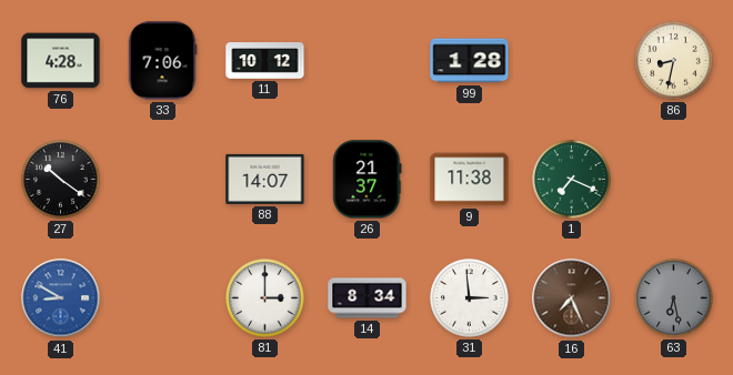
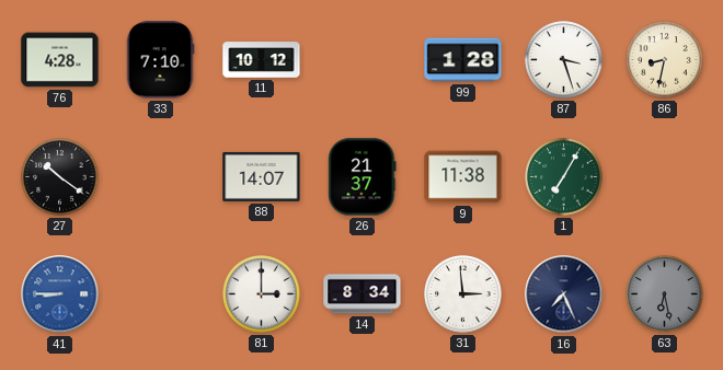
33: 7:06 -> 7:10 (160, 60)
87: none -> 3:27 (564, 60)
1: 7:19 -> 7:05 (564, 177)
41: 8:50 -> 8:45 (60, 294)
16 dial: brown -> navy (564, 294)
